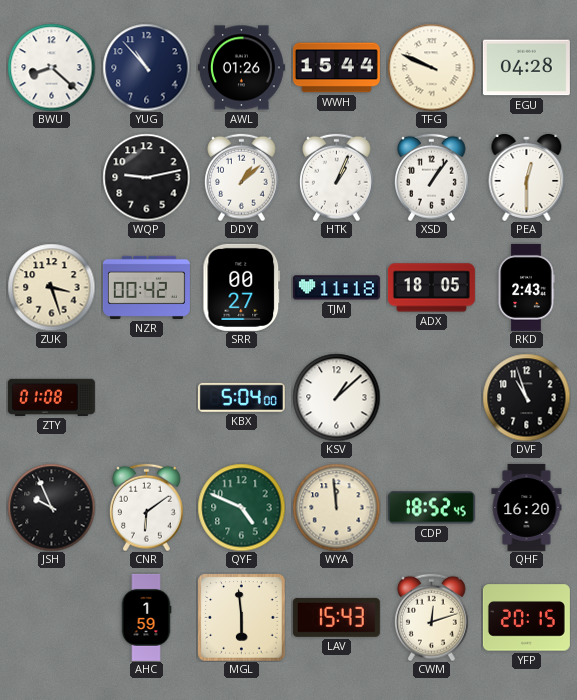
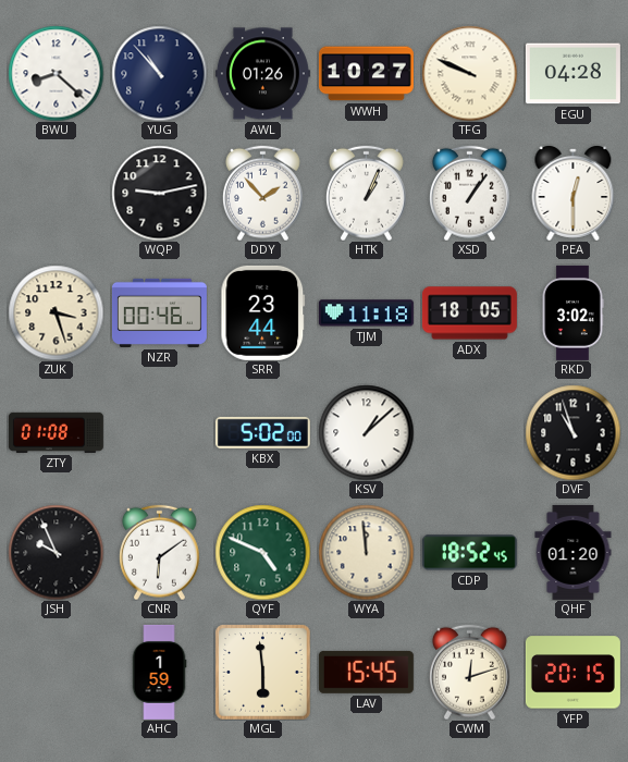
WWH: 15:44 -> 10:27 (366, 74)
DDY: 1:08 -> 1:53 (263, 193)
NZR: 00:42 -> 00:46 (159, 312)
SRR: 00:27 -> 23:44 (263, 312)
RKD: 2:43 -> 3:02 (572, 312)
KBX: 5:04 -> 5:02 (262, 432)
QHF: 16:20 -> 01:20 (574, 552)
LAV: 15:43 -> 15:45 (366, 672)
